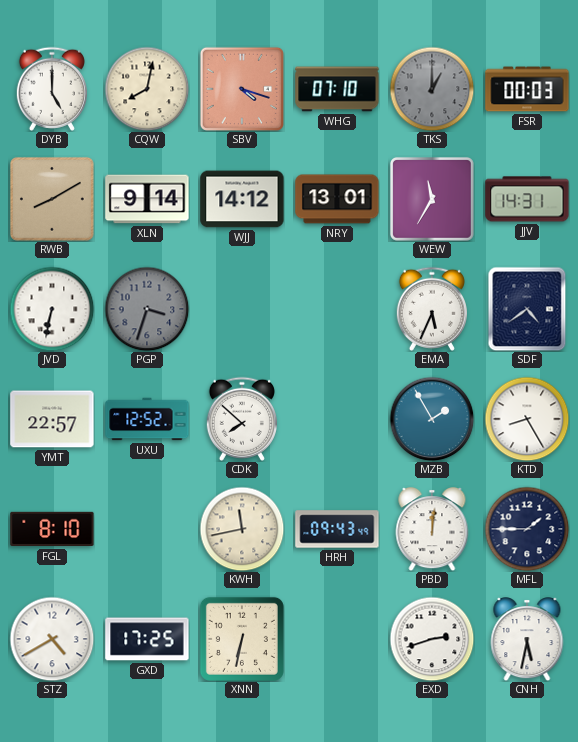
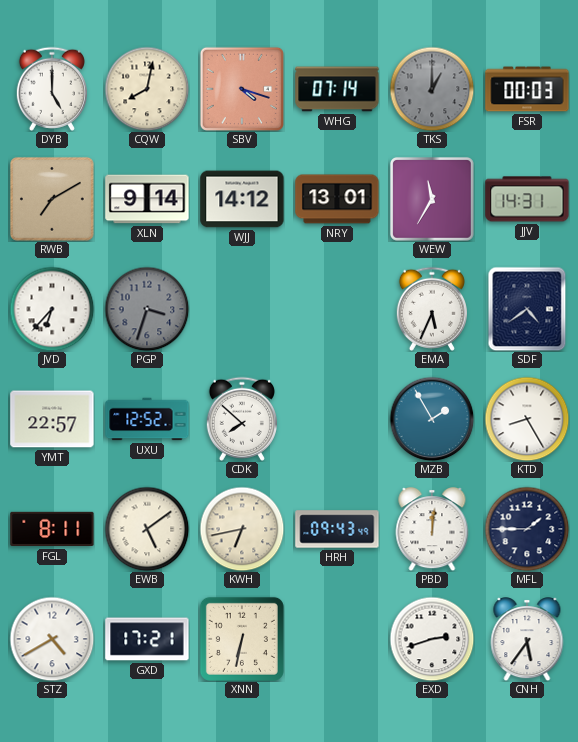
WHG: 07:10 -> 07:14 (337, 89)
RWB: 8:10 -> 7:10 (52, 199)
JVD: 6:32 -> 6:37 (52, 309)
FGL: 8:10 -> 8:11 (52, 529)
EWB: none -> 5:09 (147, 529)
KWH: 11:43 -> 6:43 (242, 529)
GXD: 17:25 -> 17:21 (147, 639)
CNH: 5:32 -> 5:36 (527, 639)
